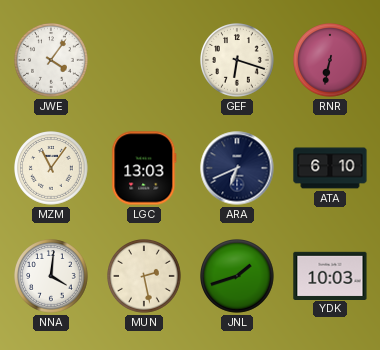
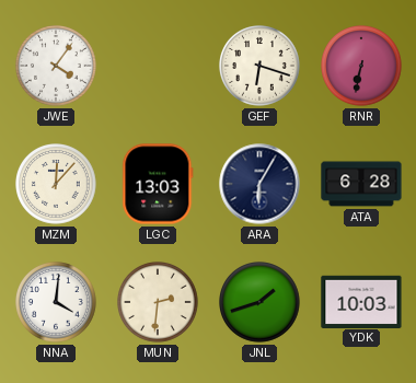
MZM: 11:06 -> 12:07 (57, 185)
ARA: 6:41 -> 6:05 (259, 184)
ATA: 6:10 -> 6:28 (361, 184)
MUN: 2:28 -> 2:31 (159, 303)
